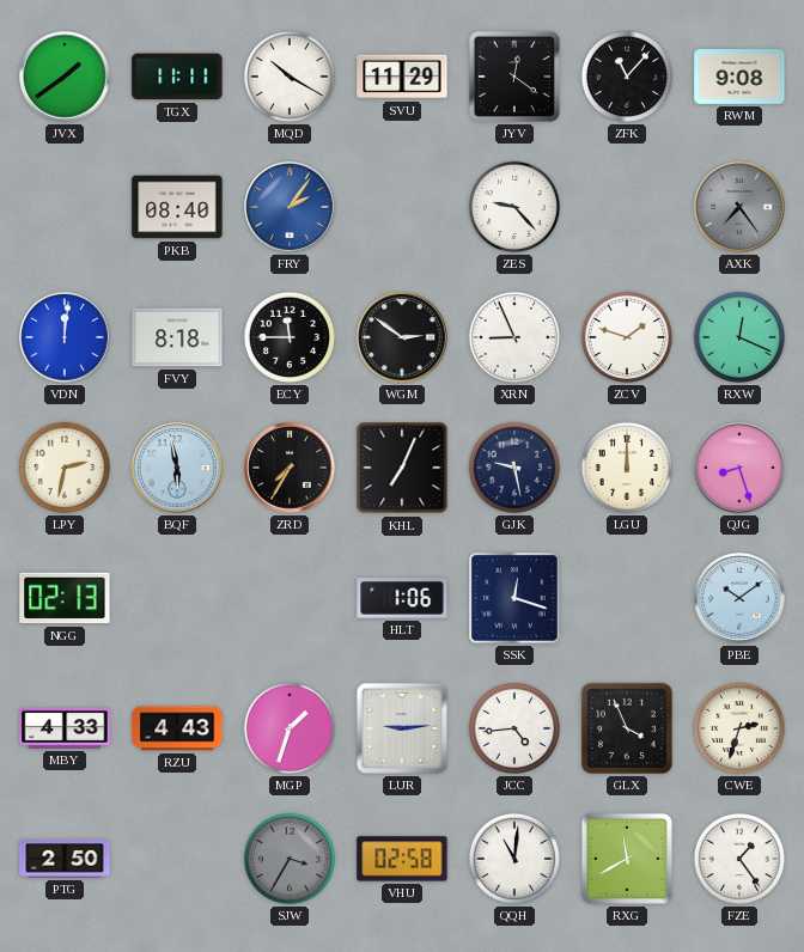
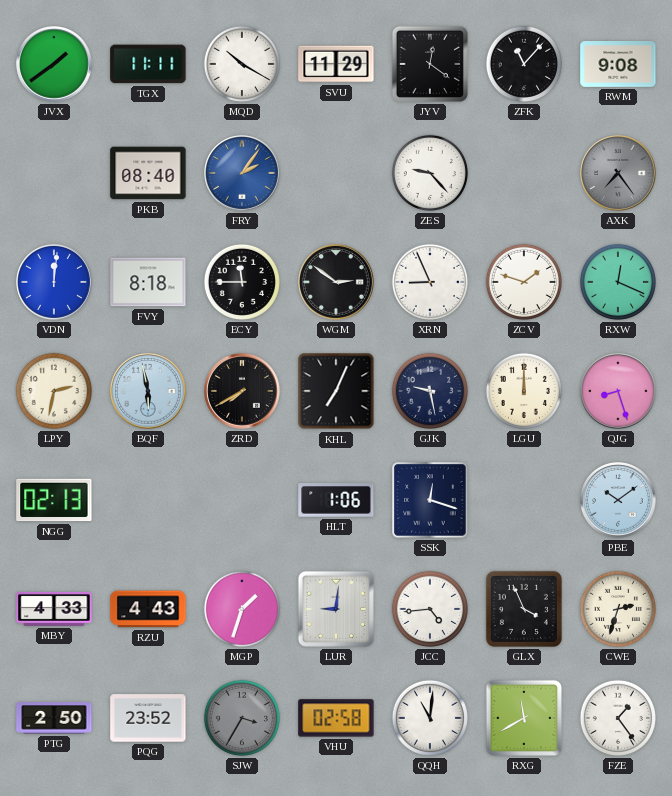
ZRD: 7:35 -> 7:40 (243, 392)
LUR: 9:14 -> 9:01 (336, 609)
PQG: none -> 23:52 (148, 718)
